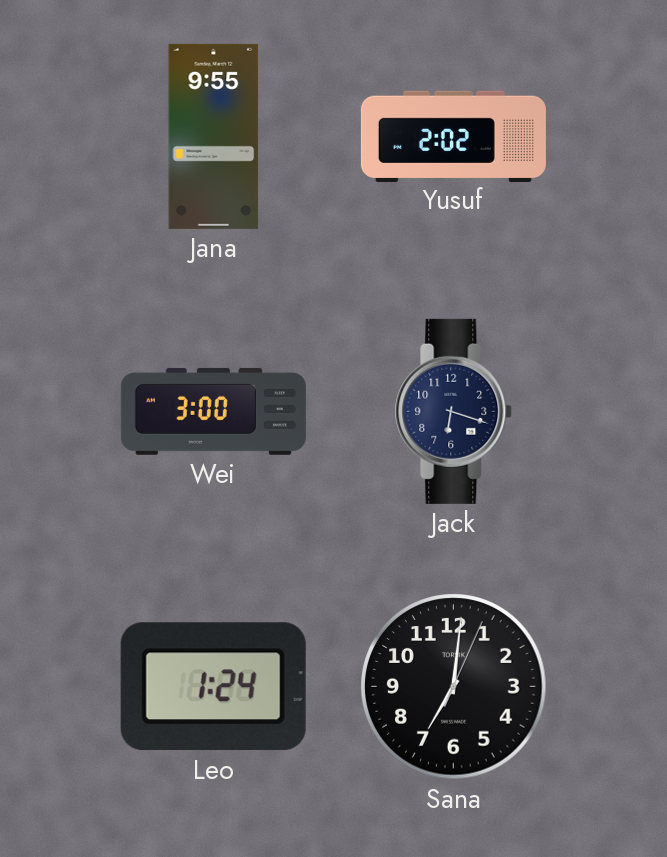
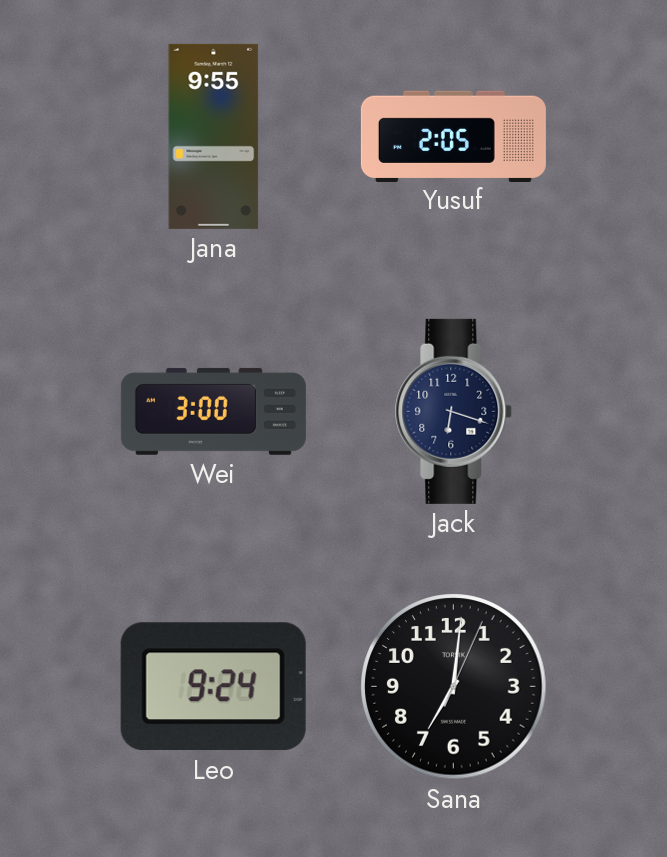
Yusuf: 2:02 -> 2:05 (453, 136)
Leo: 1:24 -> 9:24 (213, 687)
